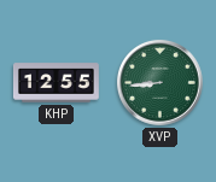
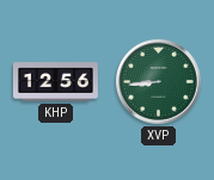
KHP: 12:55 -> 12:56 (56, 82)
